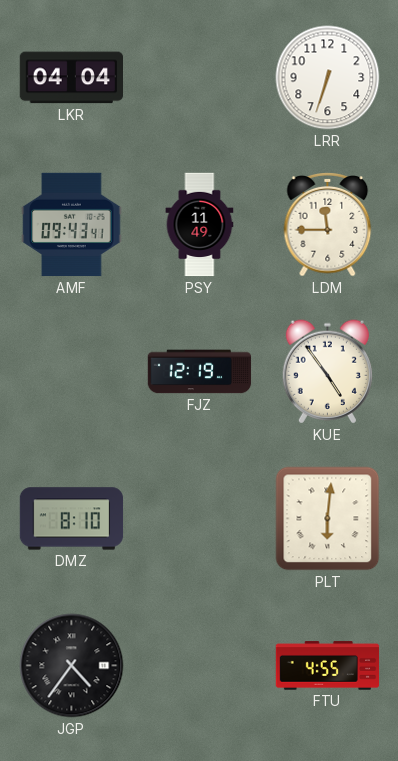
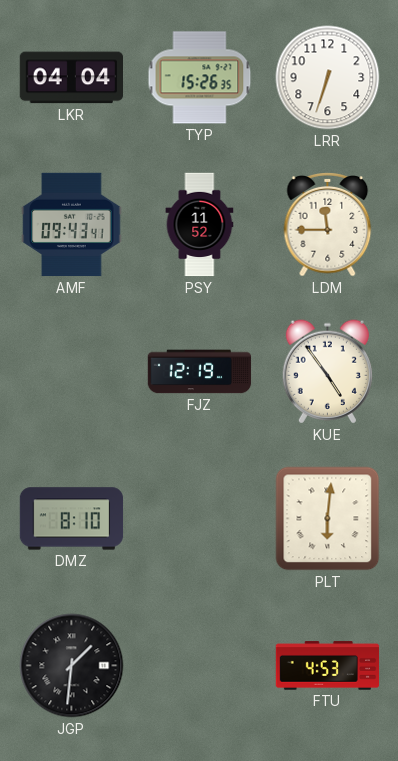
TYP: none -> 15:26 (200, 78)
PSY: 11:49 -> 11:52 (200, 225)
JGP: 4:36 -> 1:31 (72, 666)
FTU: 4:55 -> 4:53 (328, 666)
